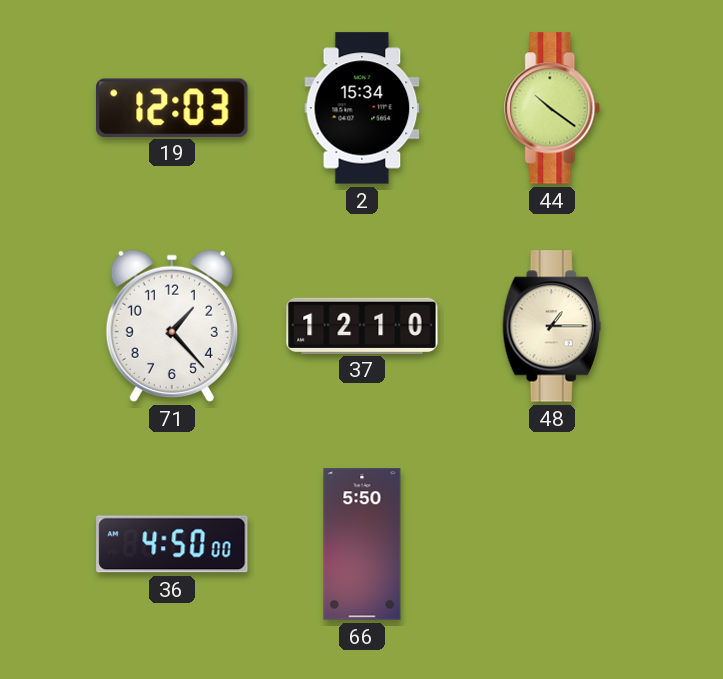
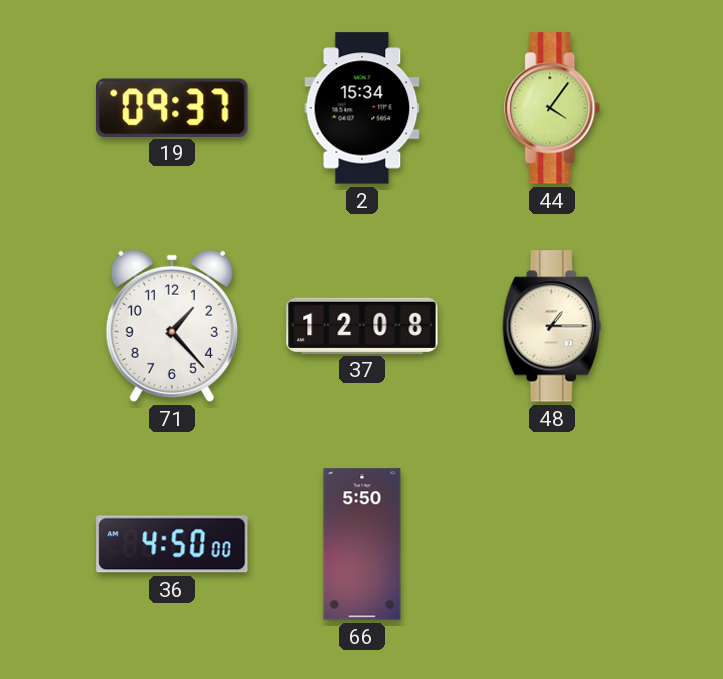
19: 12:03 -> 09:37 (173, 107)
44: 10:21 -> 4:06 (553, 108)
37: 12:10 -> 12:08 (362, 325)
